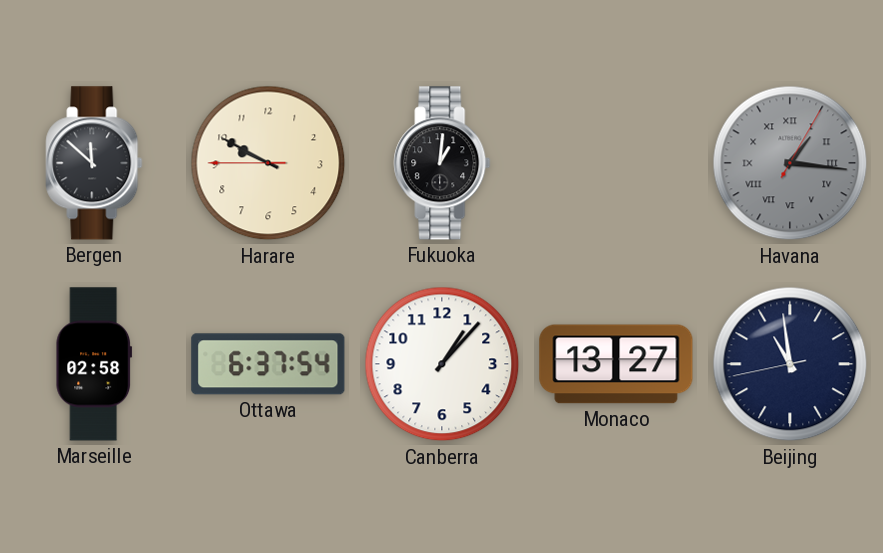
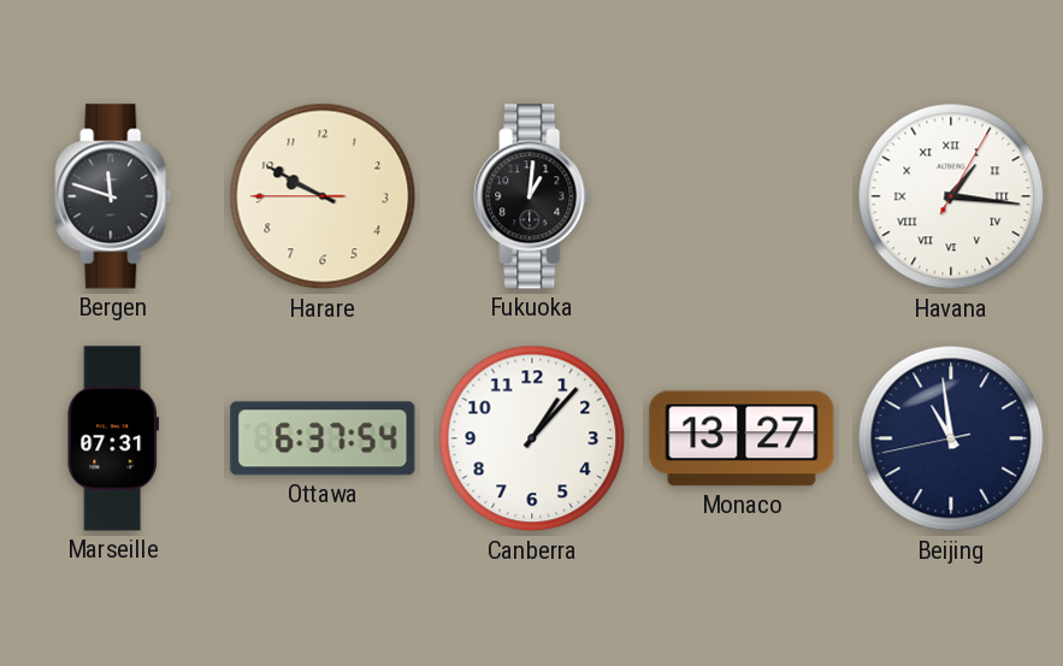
Bergen: 11:52 -> 11:48 (113, 196)
Havana dial: grey -> white (951, 196)
Marseille: 02:58 -> 07:31 (113, 438)
